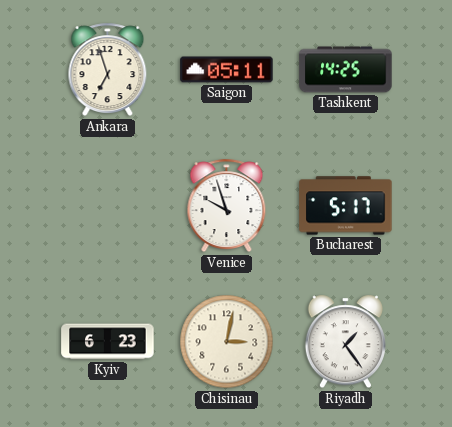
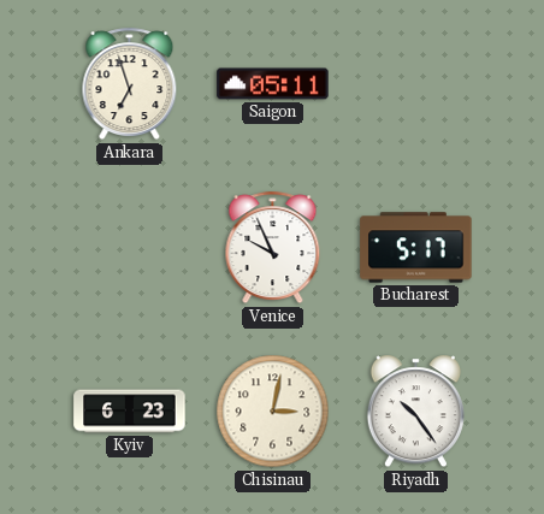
Tashkent: 14:25 -> none (346, 70)
Venice: 9:57 -> 9:56 (273, 248)
Riyadh: 1:24 -> 10:24 (415, 412)
